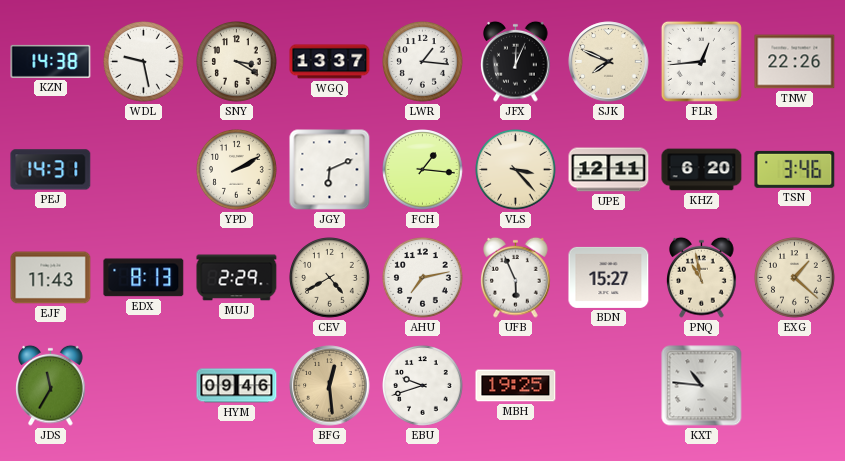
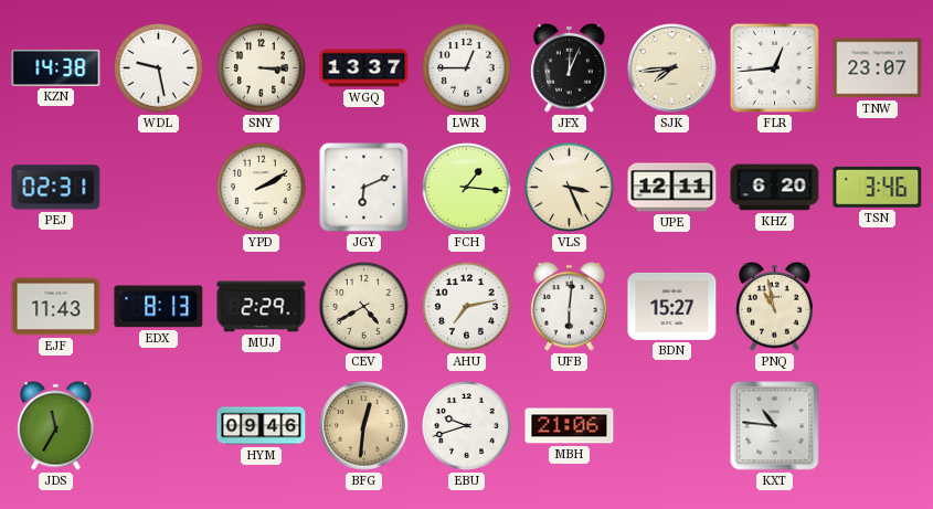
SNY: 3:20 -> 3:15 (262, 68)
LWR: 1:16 -> 12:45 (467, 68)
SJK: 7:49 -> 7:44 (672, 68)
TNW: 22:26 -> 23:07 (878, 68)
PEJ: 14:31 -> 02:31 (56, 188)
VLS: 3:23 -> 3:26 (570, 188)
UFB: 5:56 -> 6:01 (570, 306)
EXG: 1:22 -> none (795, 278)
BFG: 12:29 -> 12:31 (364, 426)
MBH: 19:25 -> 21:06 (570, 426)
